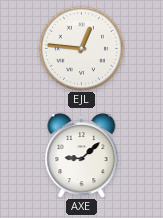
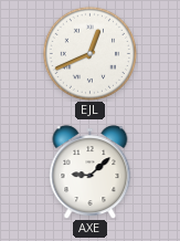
EJL: 12:46 -> 12:41 (89, 53)
